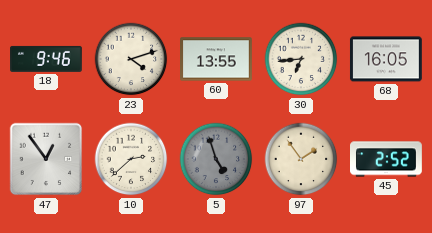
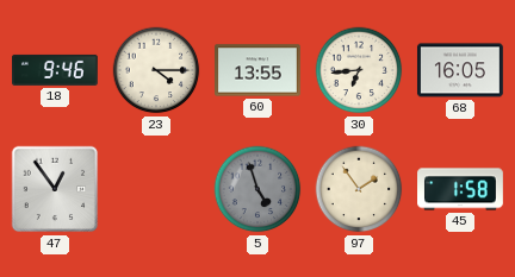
23: 4:12 -> 4:15 (156, 70)
10: 2:38 -> none (131, 159)
45: 2:52 -> 1:58 (461, 189)
